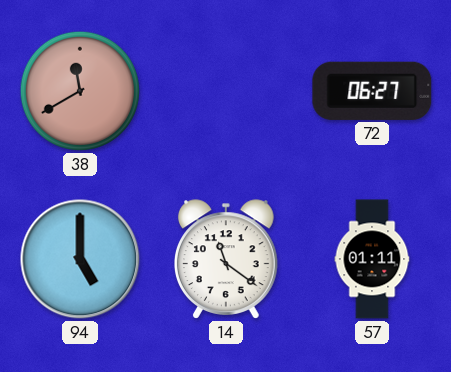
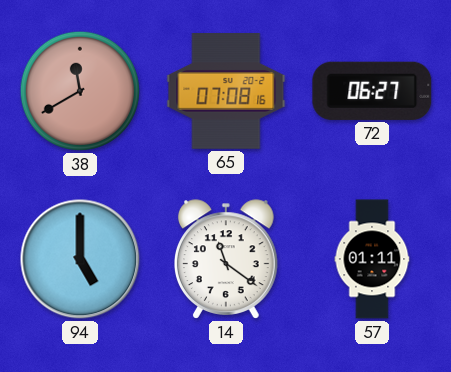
65: none -> 07:08 (226, 91)
